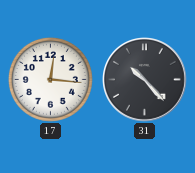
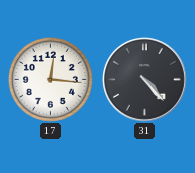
31: 10:23 -> 4:23 (145, 80)
